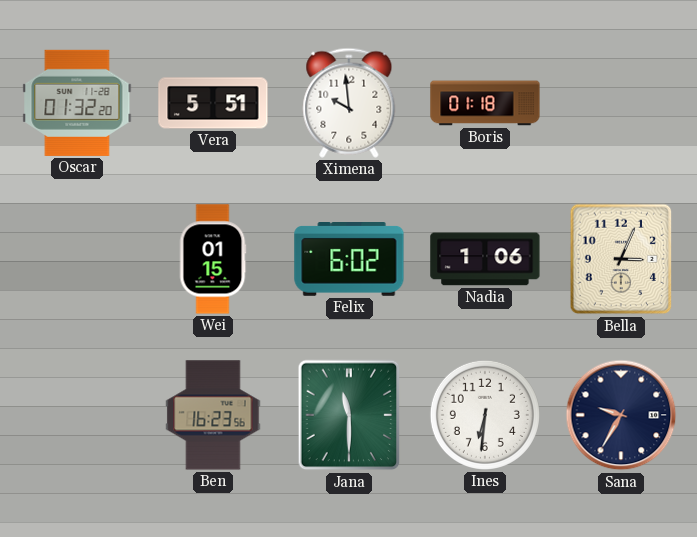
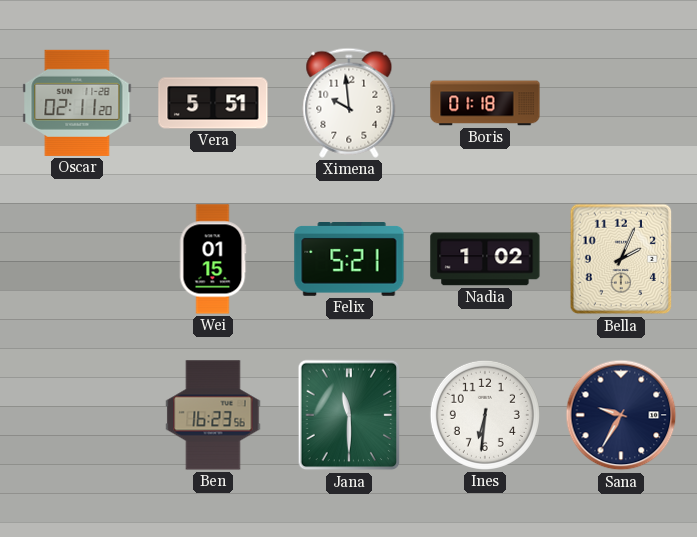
Oscar: 01:32 -> 02:11 (77, 103)
Felix: 6:02 -> 5:21 (349, 260)
Nadia: 1:06 -> 1:02 (485, 259)
Bella: 3:04 -> 2:04 (621, 259)
